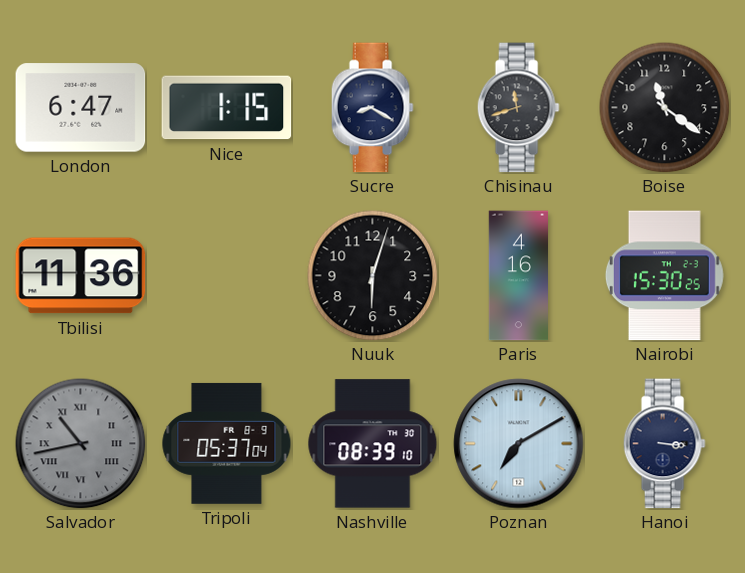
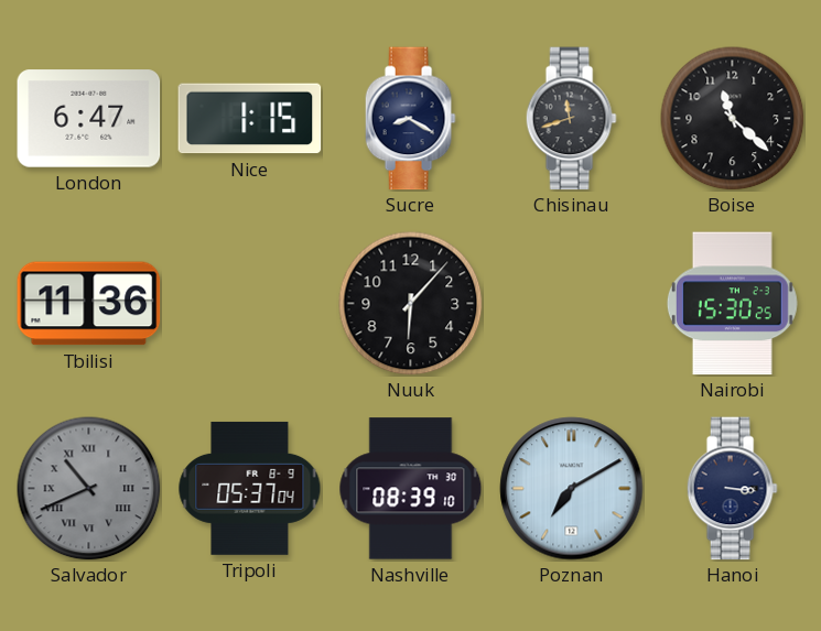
Boise: 11:21 -> 11:22 (733, 119)
Nuuk: 6:03 -> 6:07 (411, 304)
Paris: 4:16 -> none (519, 276)
Salvador: 10:43 -> 10:41 (89, 489)
